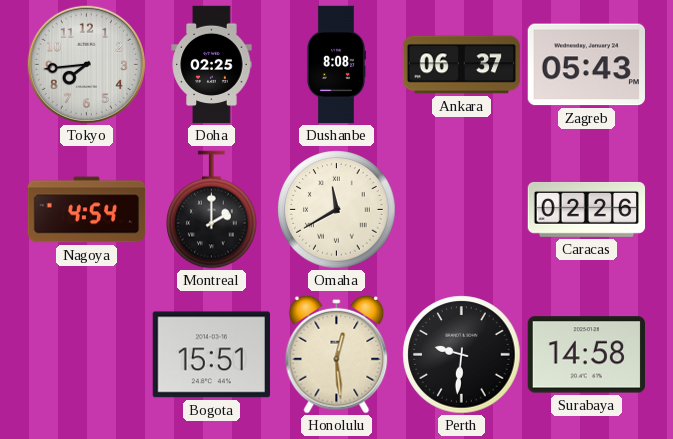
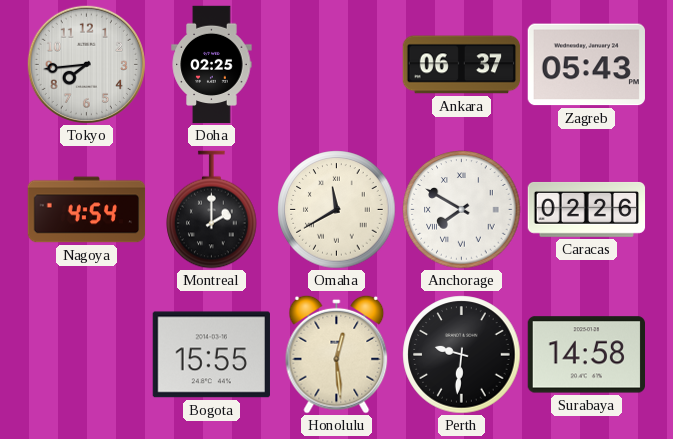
Dushanbe: 8:08 -> none (335, 65)
Anchorage: none -> 7:50 (462, 210)
Bogota: 15:51 -> 15:55 (211, 355)
